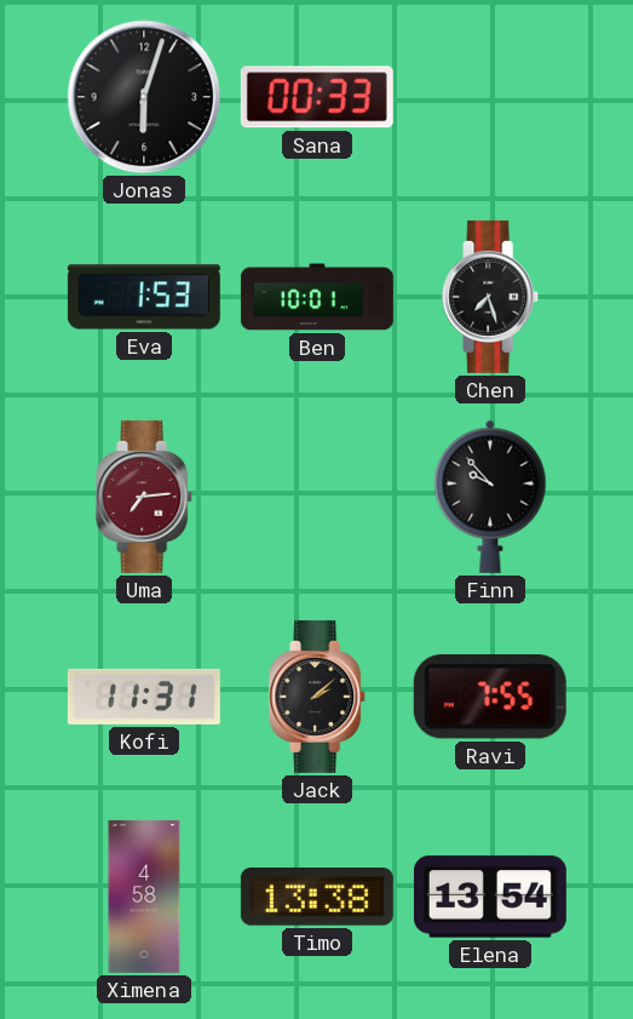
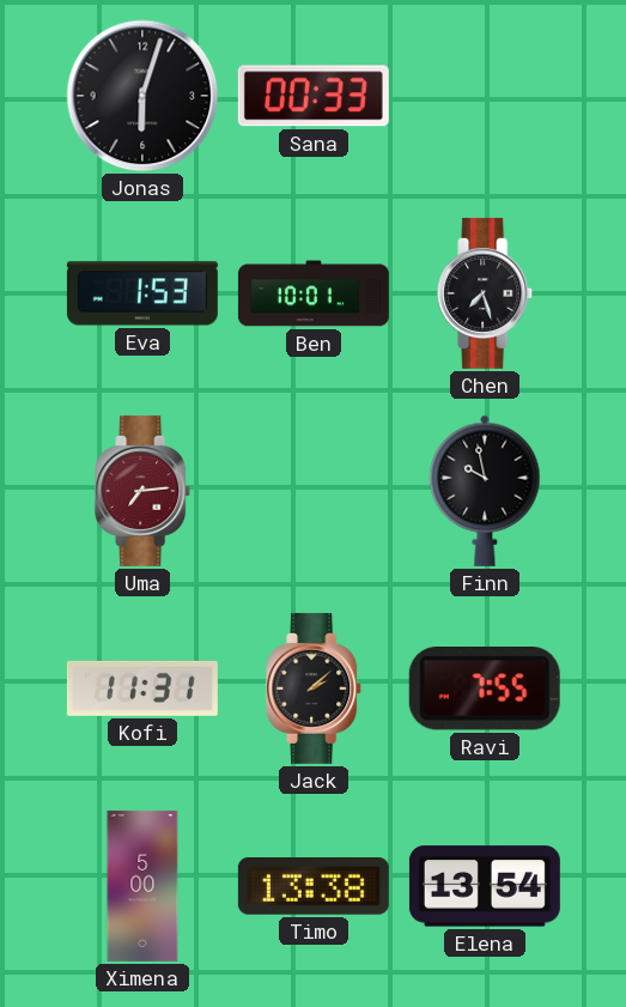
Finn: 9:53 -> 9:58 (485, 491)
Ximena: 4:58 -> 5:00 (142, 886)
